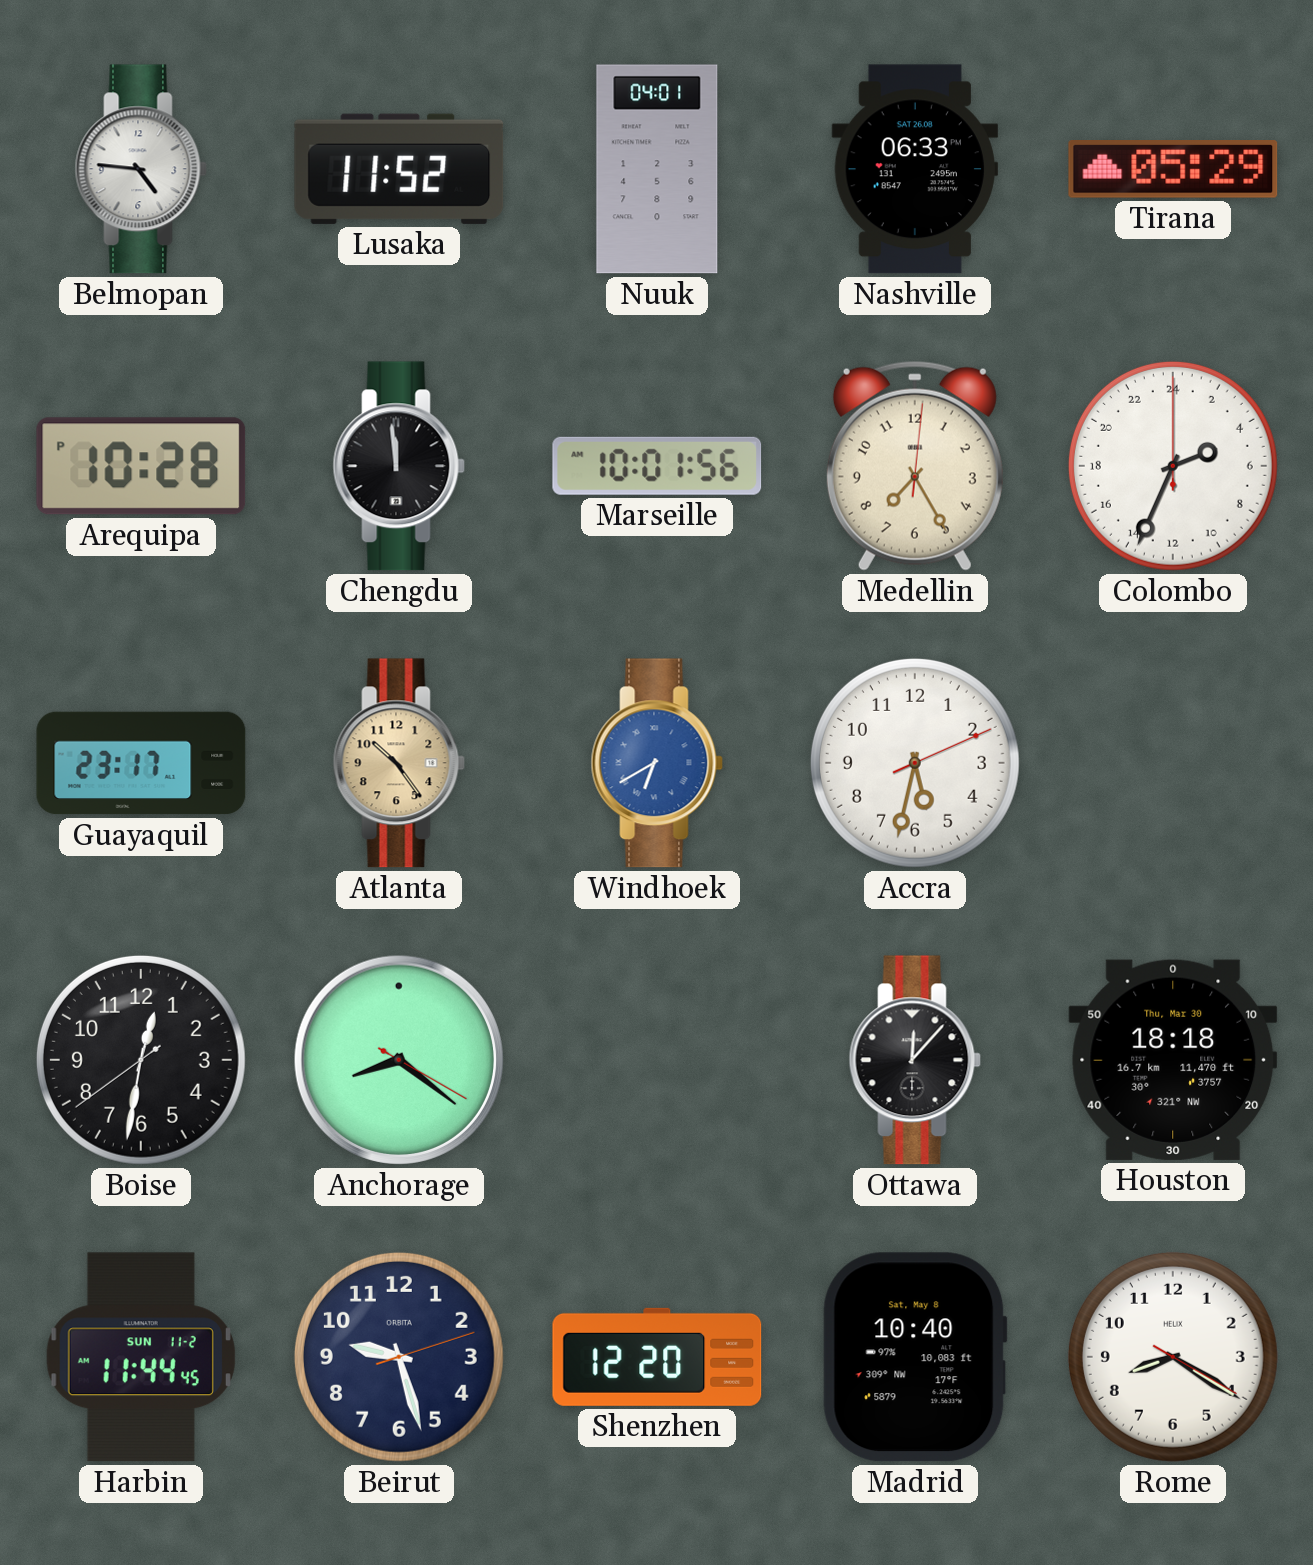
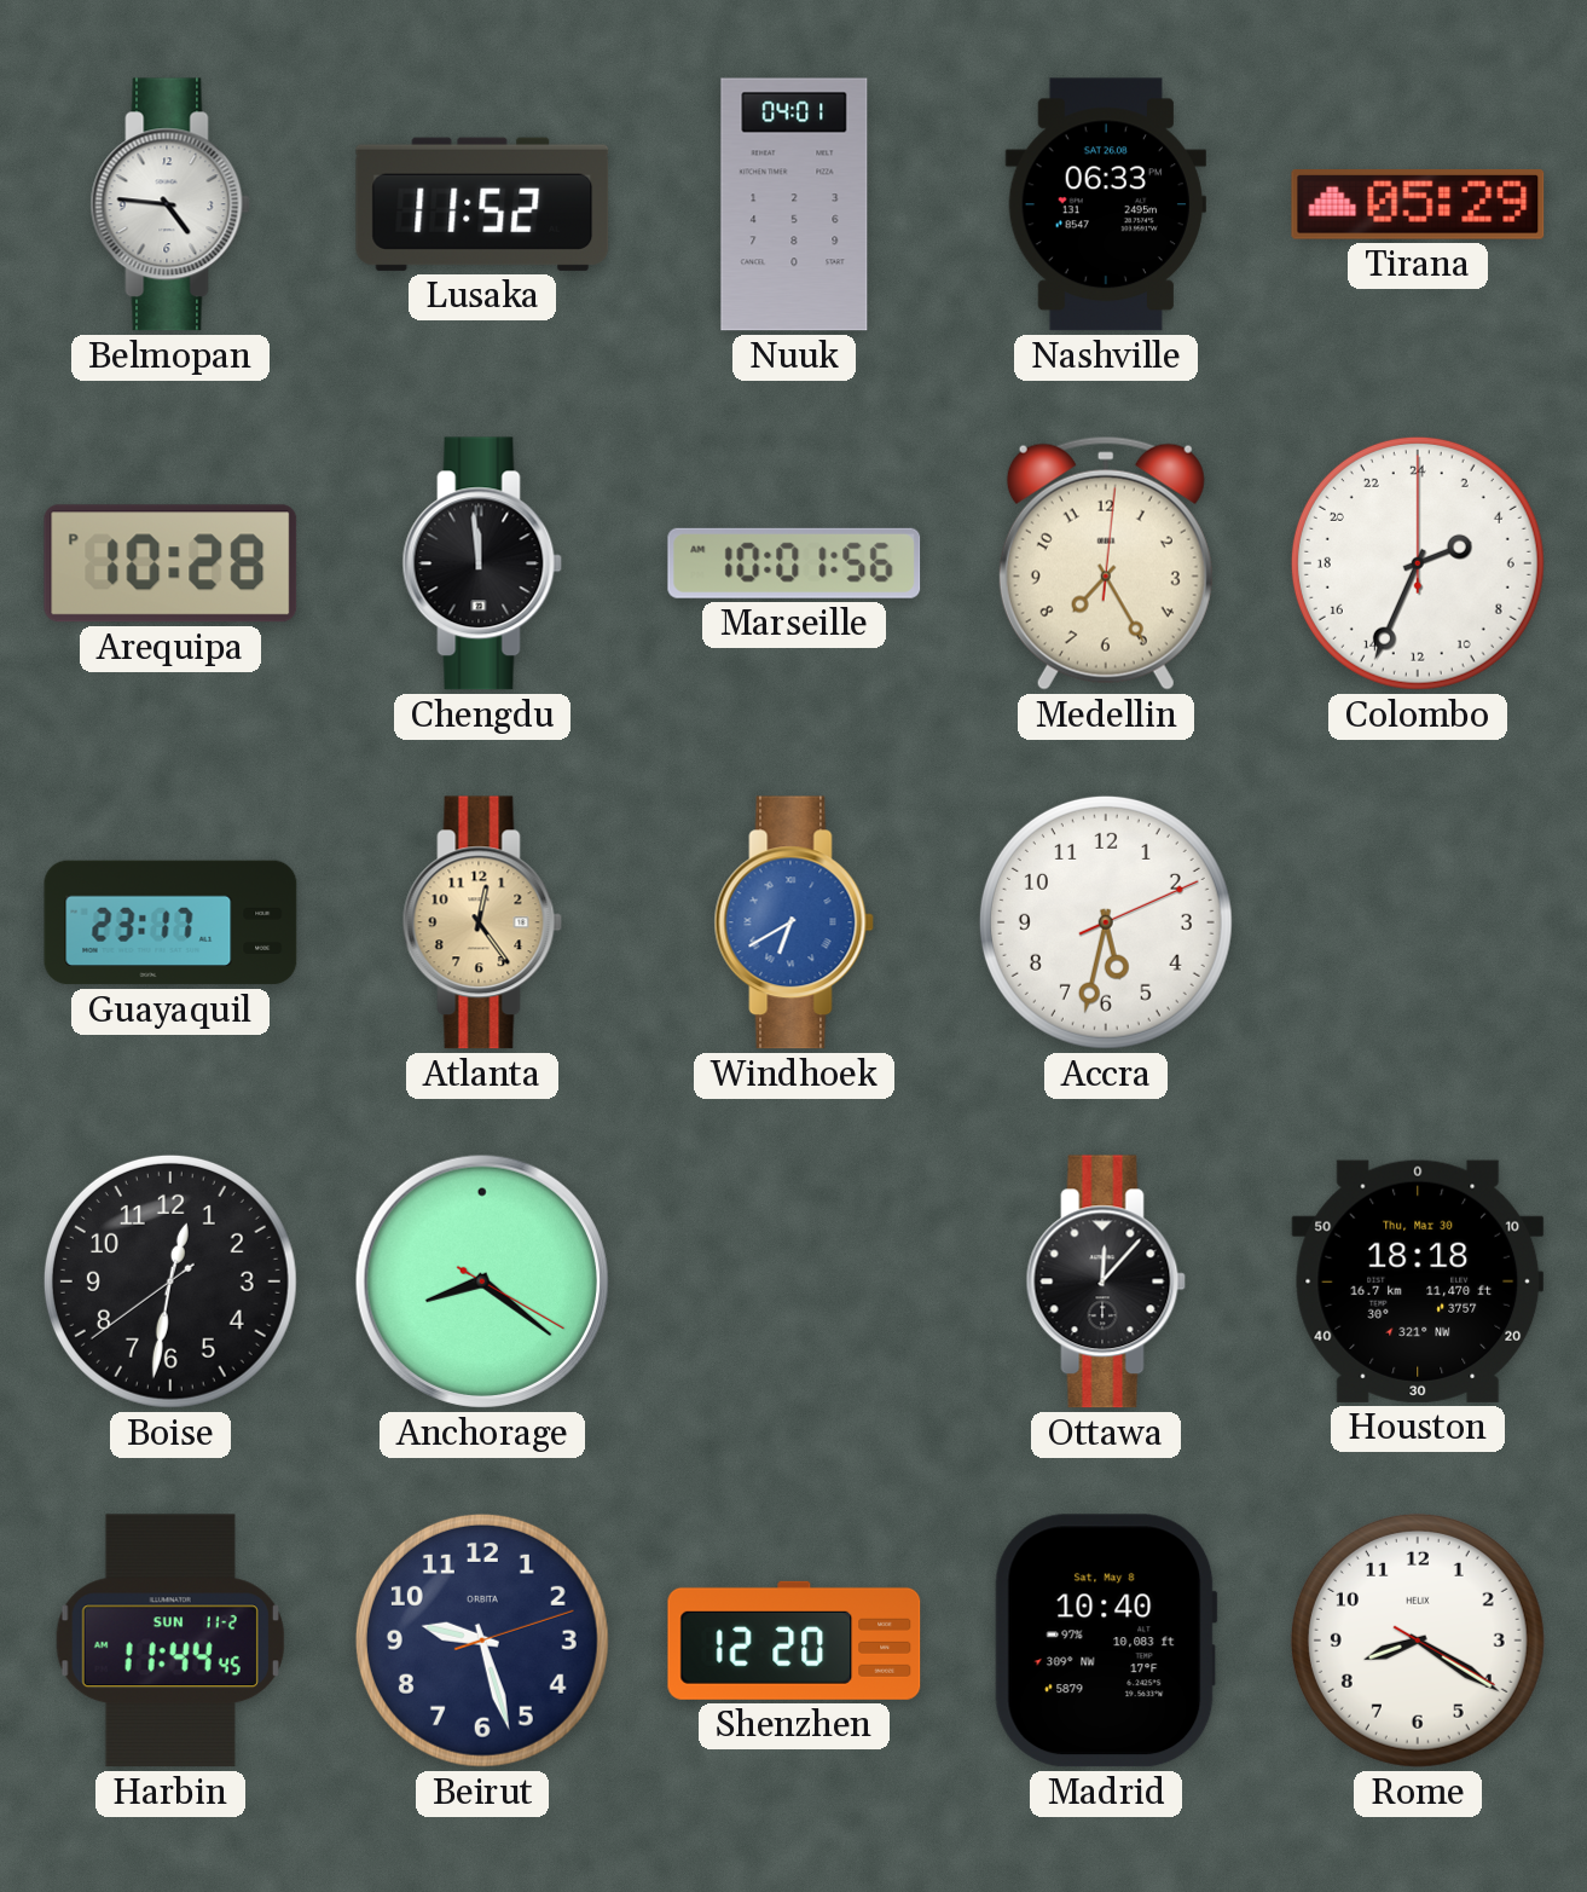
Atlanta: 10:24 -> 12:24 (482, 922)
